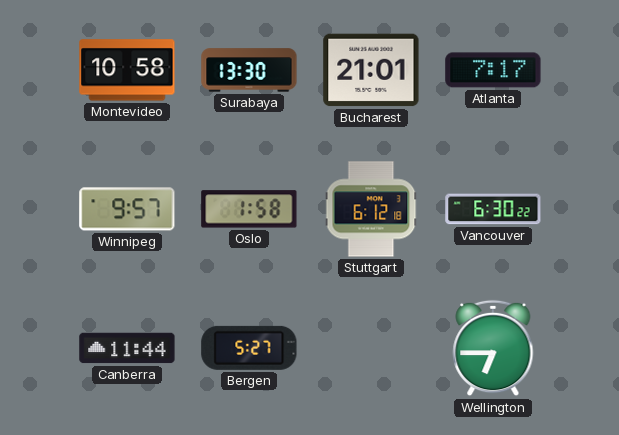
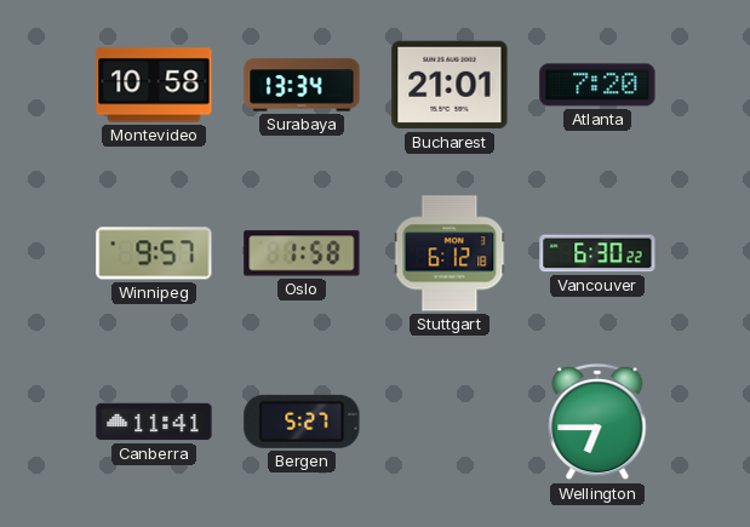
Surabaya: 13:30 -> 13:34 (302, 85)
Atlanta: 7:17 -> 7:20 (597, 85)
Canberra: 11:44 -> 11:41 (154, 422)
